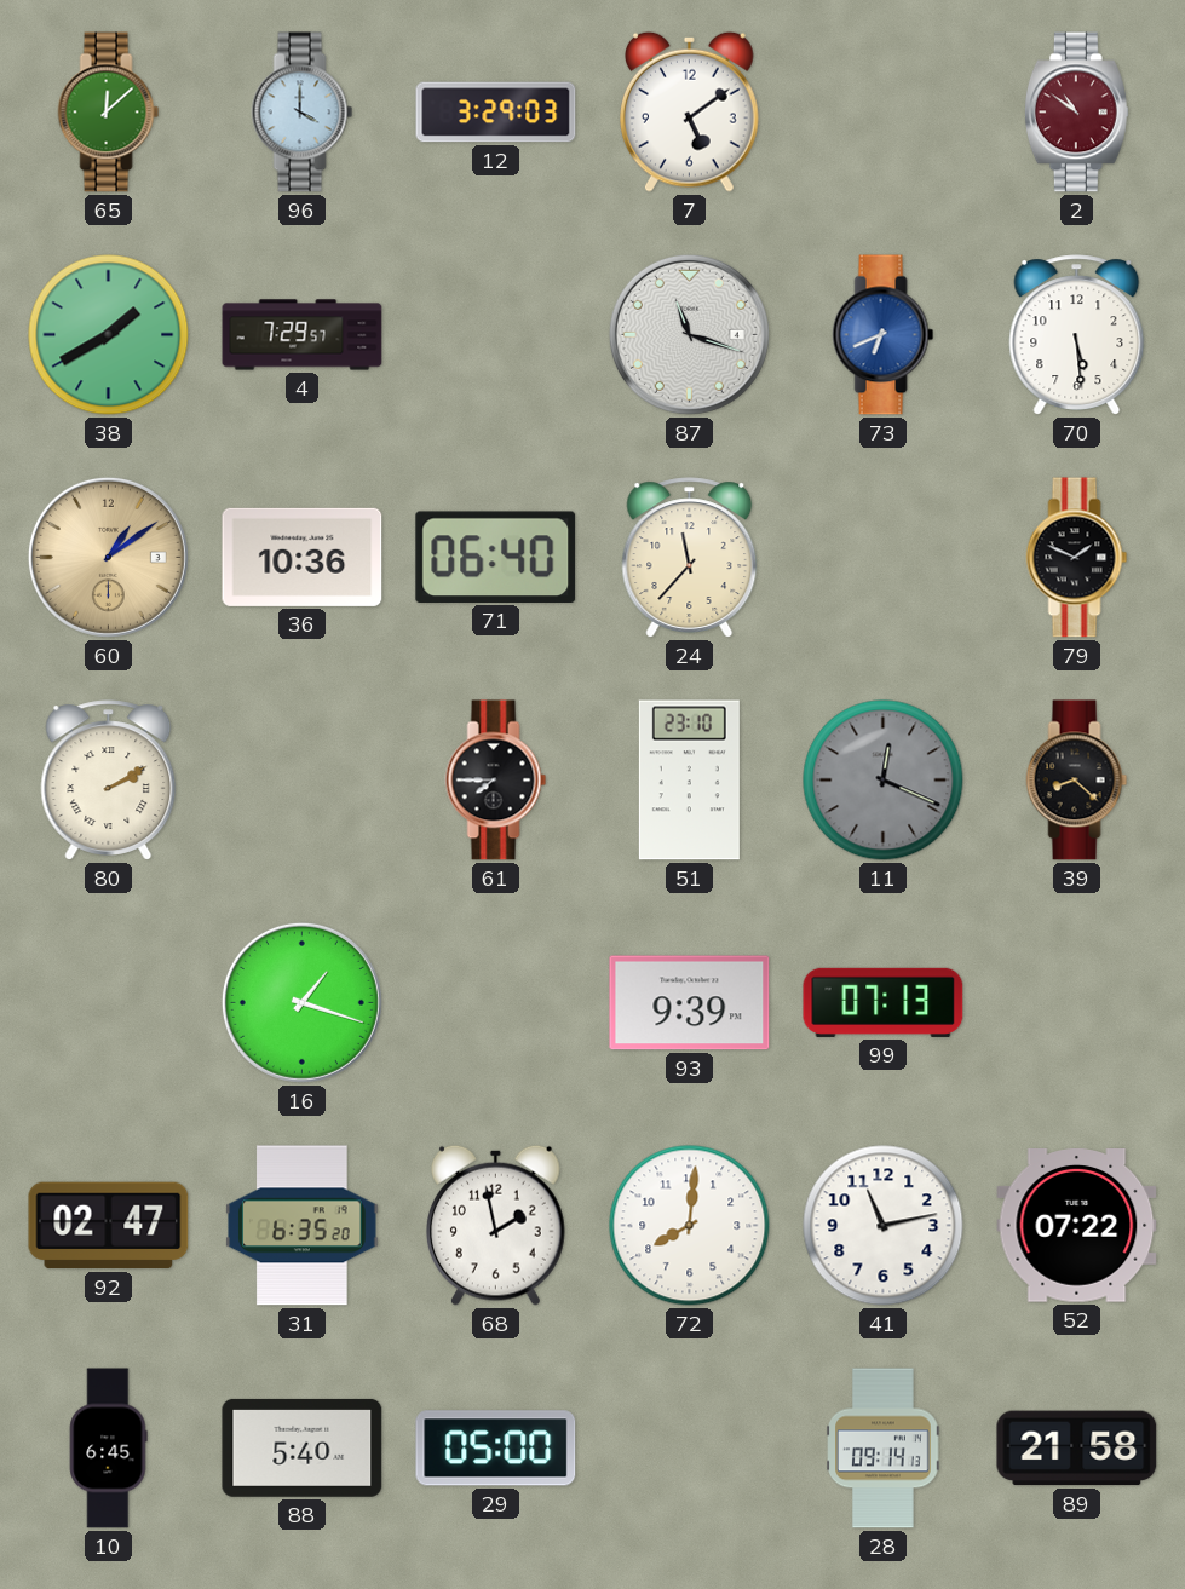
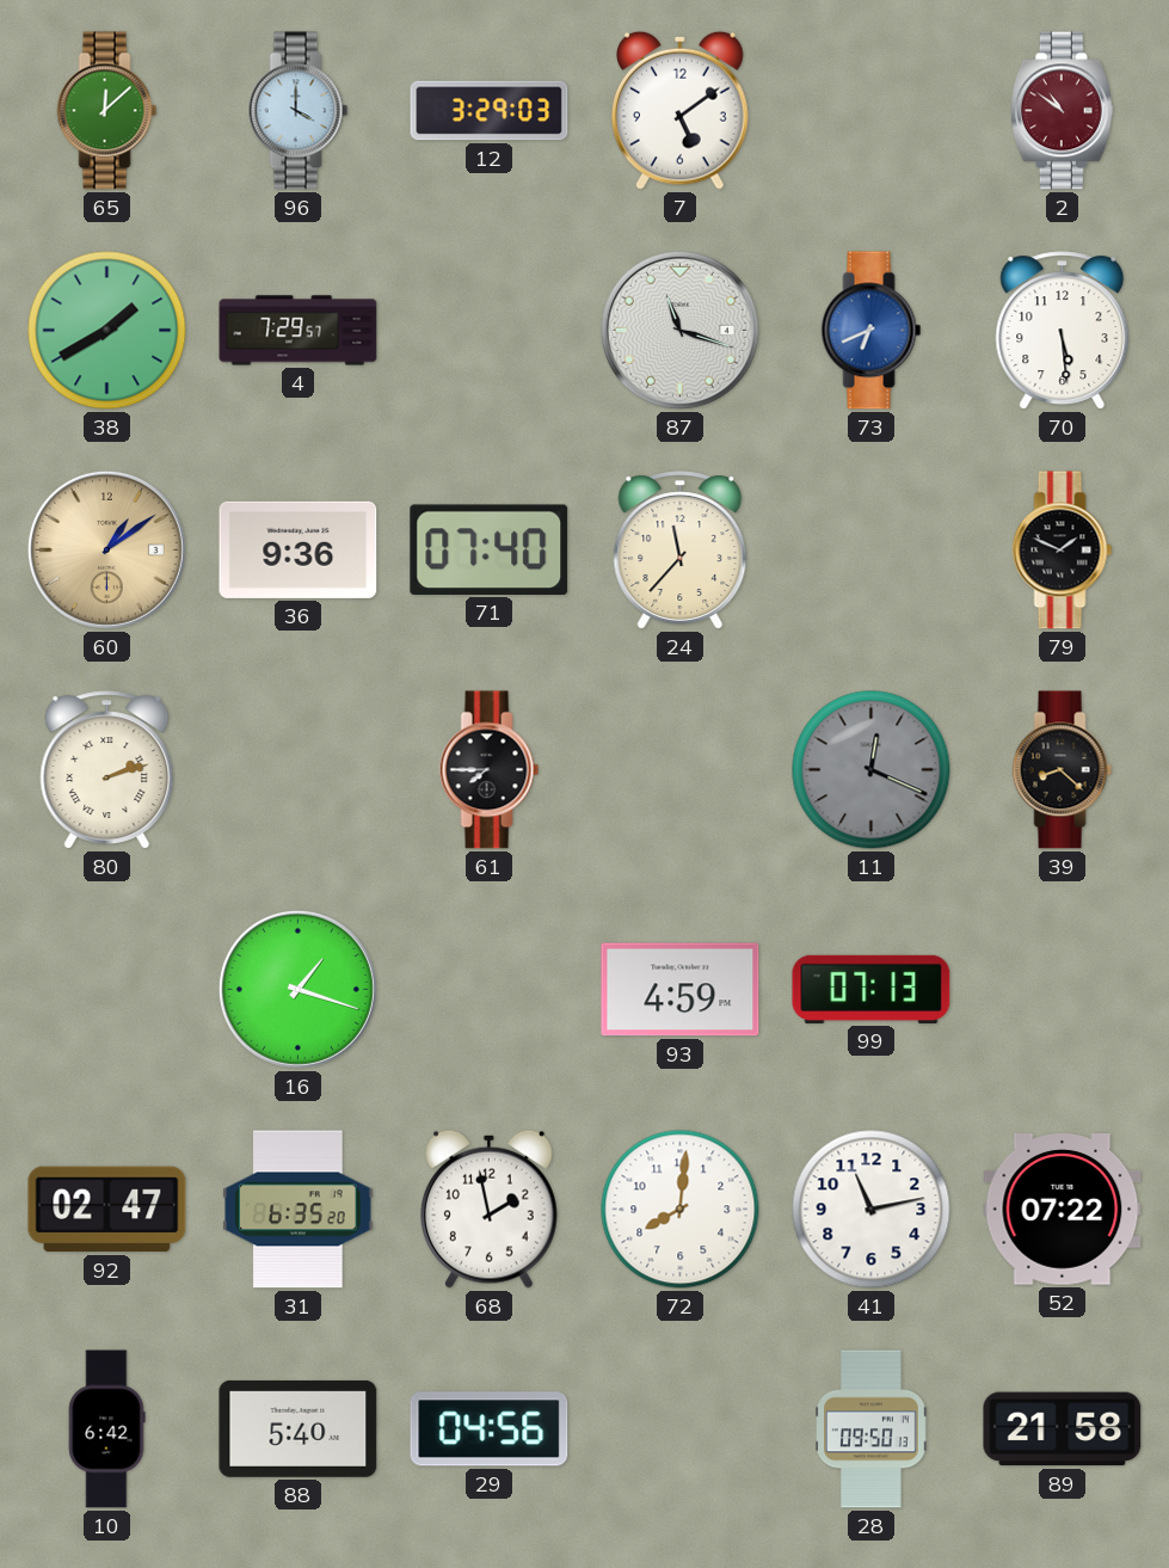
36: 10:36 -> 9:36 (299, 549)
71: 06:40 -> 07:40 (490, 549)
80: 2:10 -> 2:12 (107, 770)
51: 23:10 -> none (689, 781)
93: 9:39 -> 4:59 (681, 990)
10: 6:45 -> 6:42 (106, 1429)
29: 05:00 -> 04:56 (490, 1429)
28: 09:14 -> 09:50 (872, 1429)
